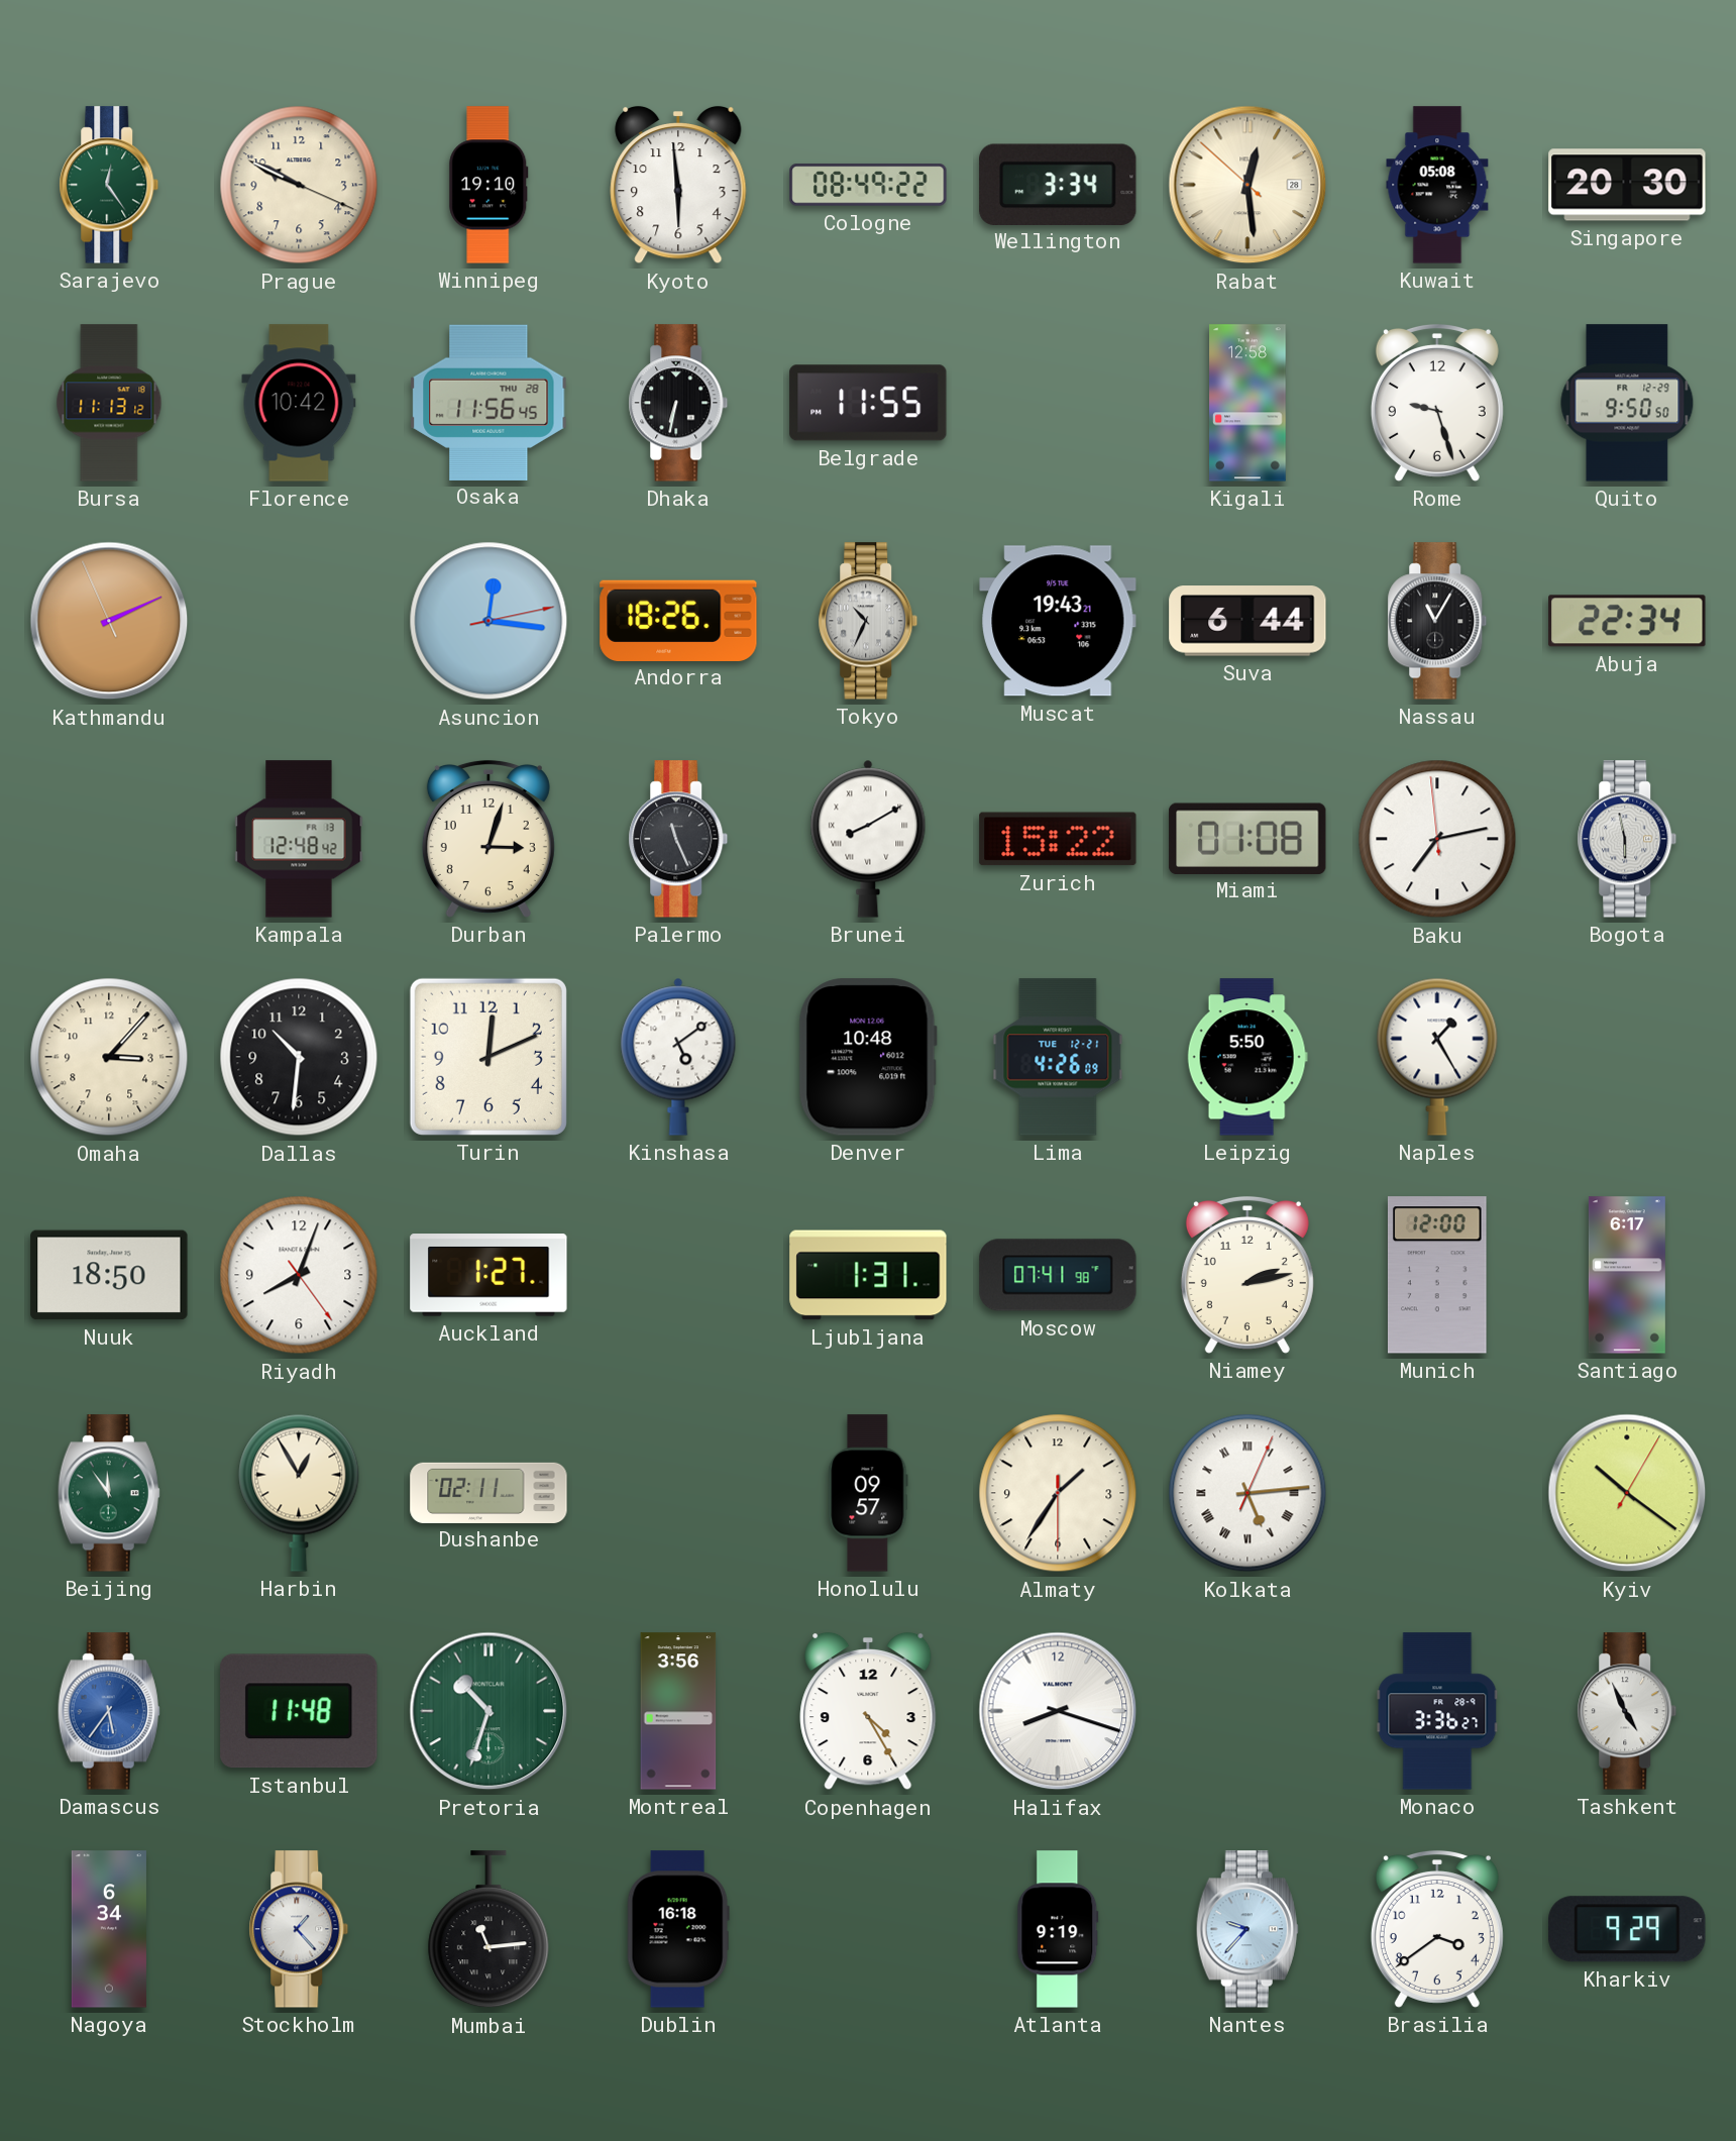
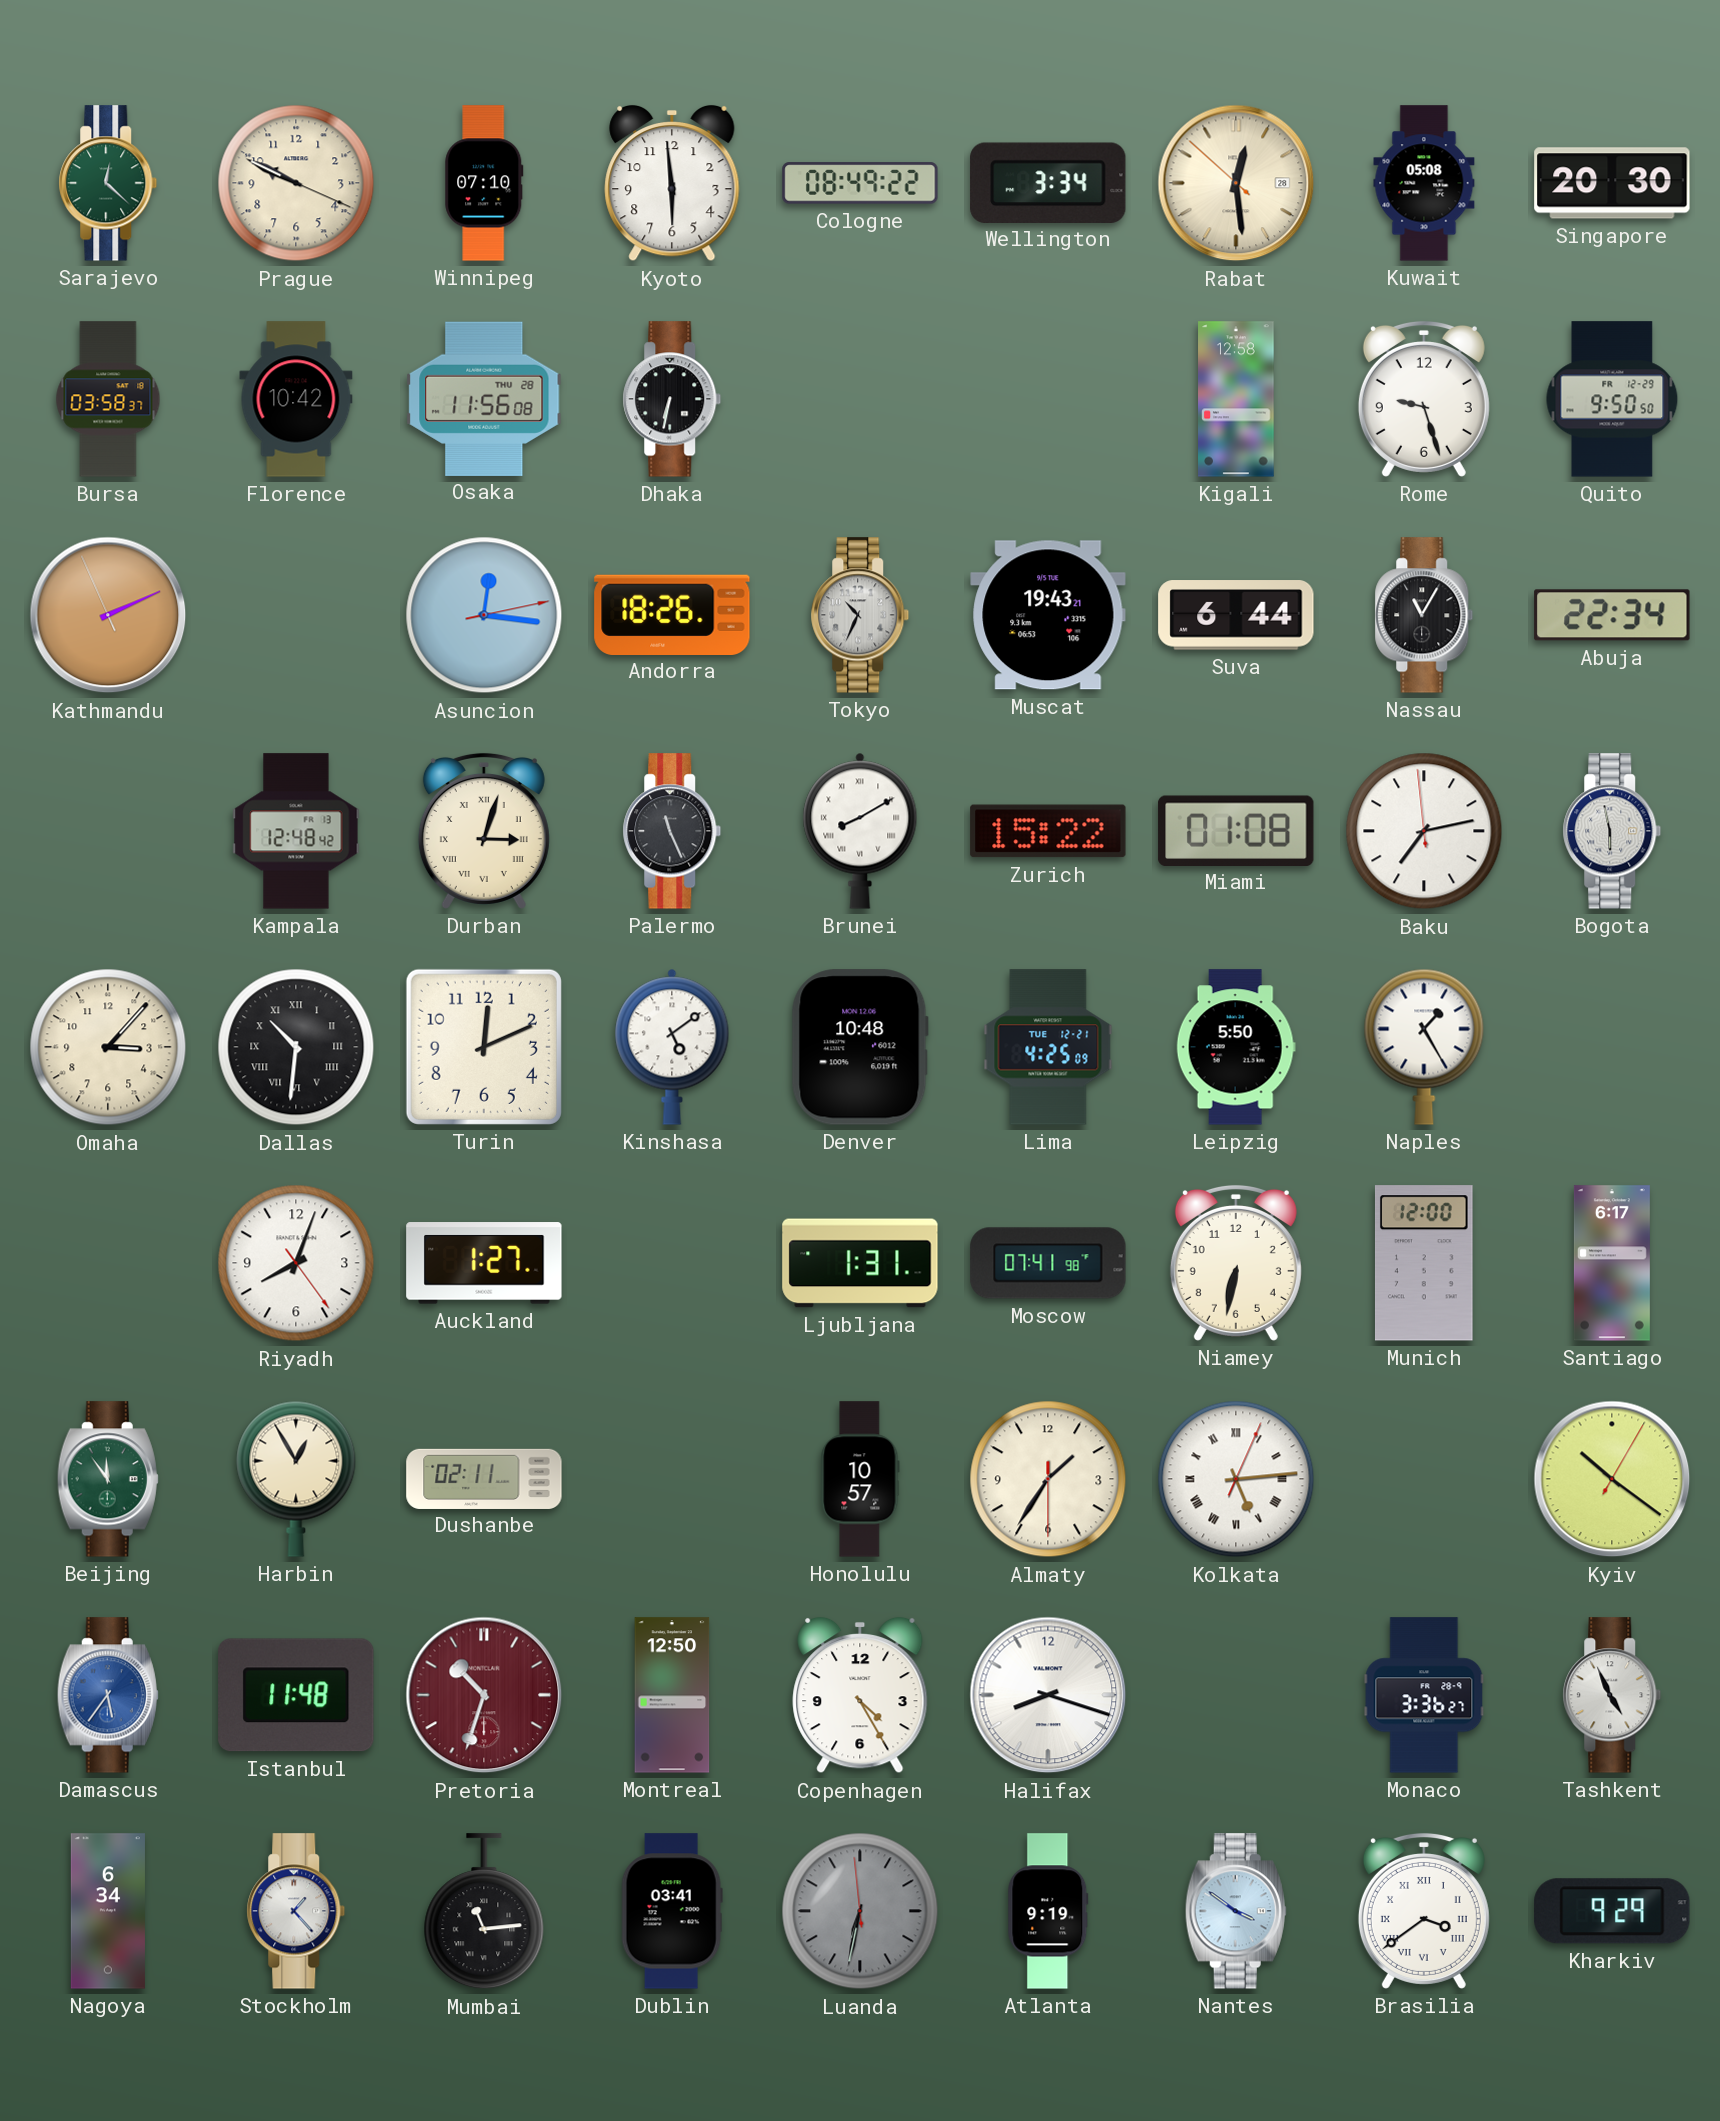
Sarajevo: 12:24 -> 12:22 (108, 183)
Winnipeg: 19:10 -> 07:10 (484, 183)
Bursa: 11:13 -> 03:58 (108, 399)
Osaka: 11:56:45 -> 11:56:08 (484, 398)
Belgrade: 11:55 -> none (868, 403)
Durban numerals: Arabic -> Roman (484, 831)
Dallas numerals: Arabic -> Roman (296, 1047)
Lima: 4:26 -> 4:25 (1048, 1047)
Nuuk: 18:50 -> none (109, 1275)
Niamey: 2:13 -> 6:32 (1236, 1263)
Honolulu: 09:57 -> 10:57 (860, 1479)
Pretoria dial: green -> burgundy (484, 1695)
Montreal: 3:56 -> 12:50 (672, 1695)
Dublin: 16:18 -> 03:41 (672, 1911)
Luanda: none -> 6:31 (860, 1911)
Nantes: 9:37 -> 3:51 (1236, 1911)
Brasilia numerals: Arabic -> Roman (1424, 1911)
